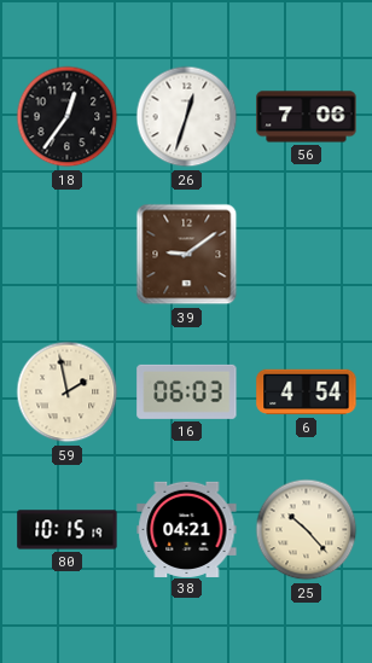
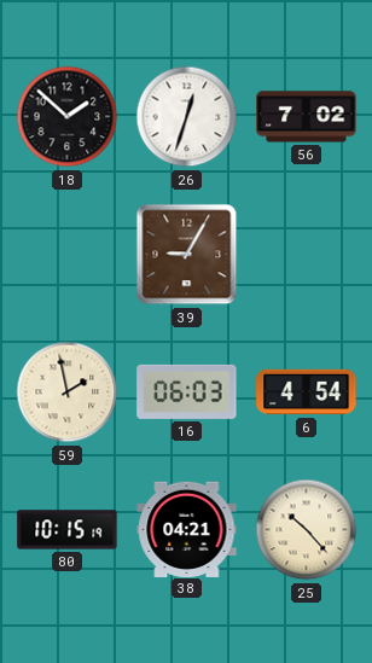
18: 12:36 -> 1:52 (68, 117)
56: 7:06 -> 7:02 (307, 117)
39: 9:09 -> 9:05 (187, 255)
